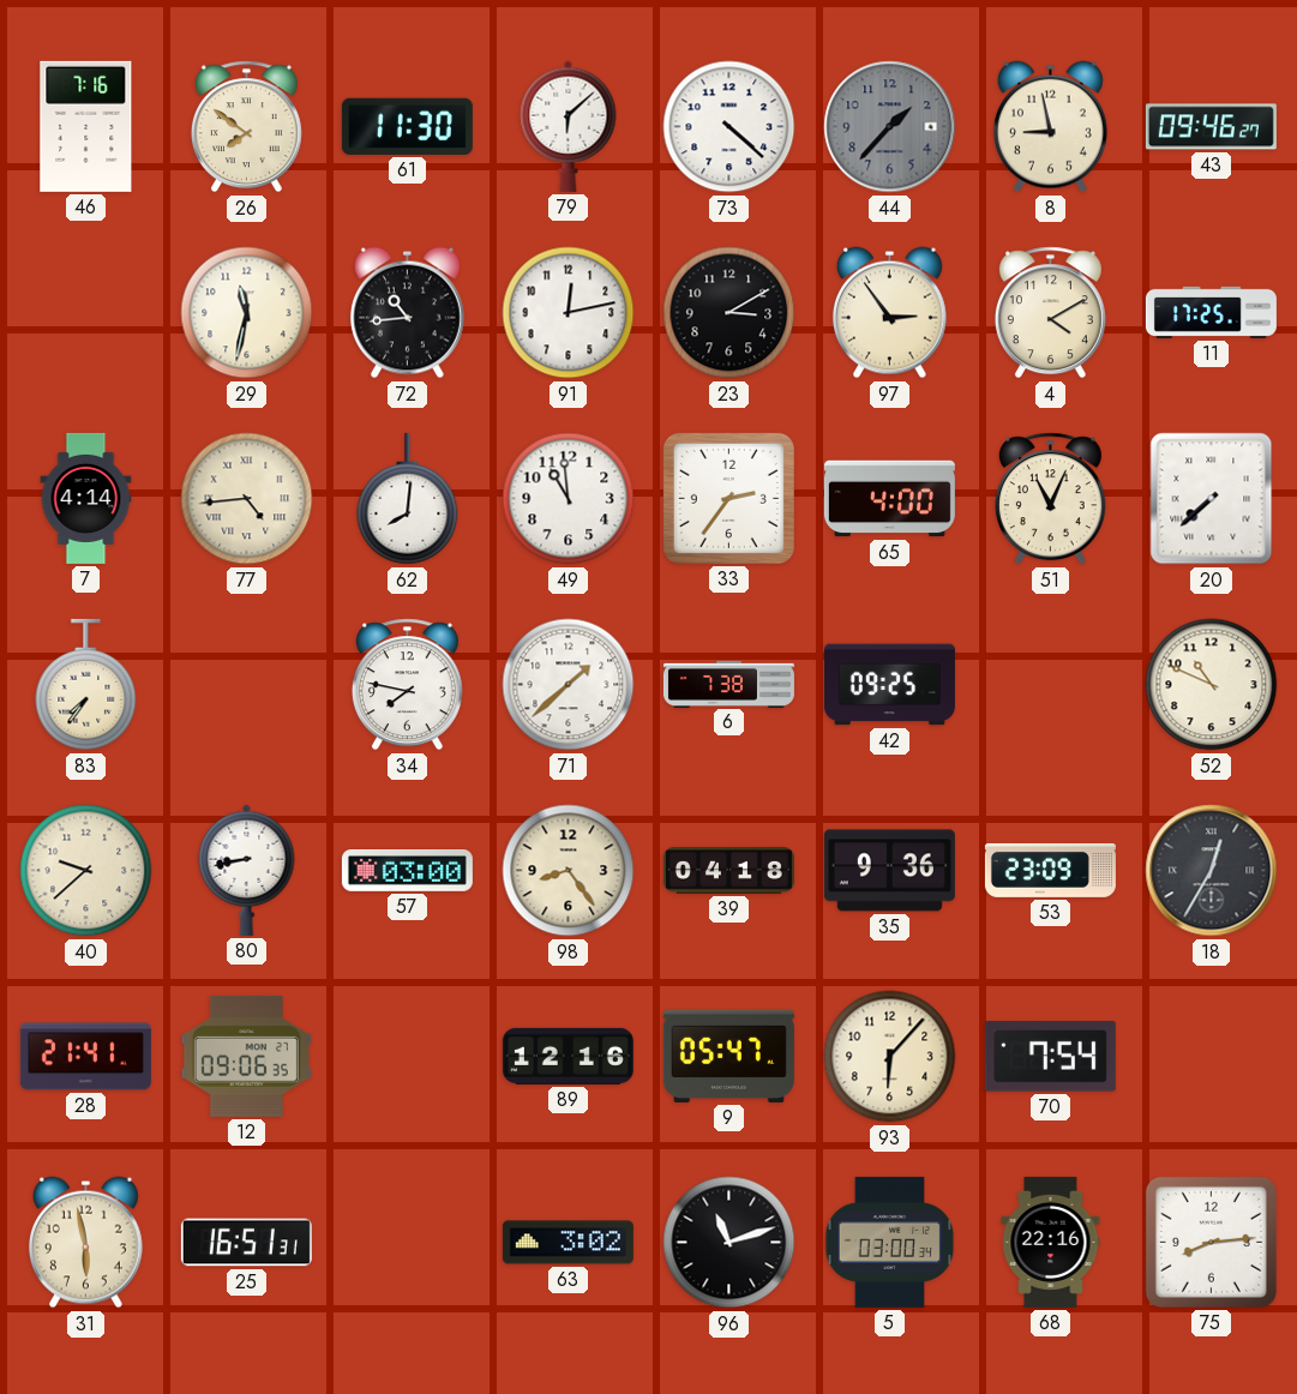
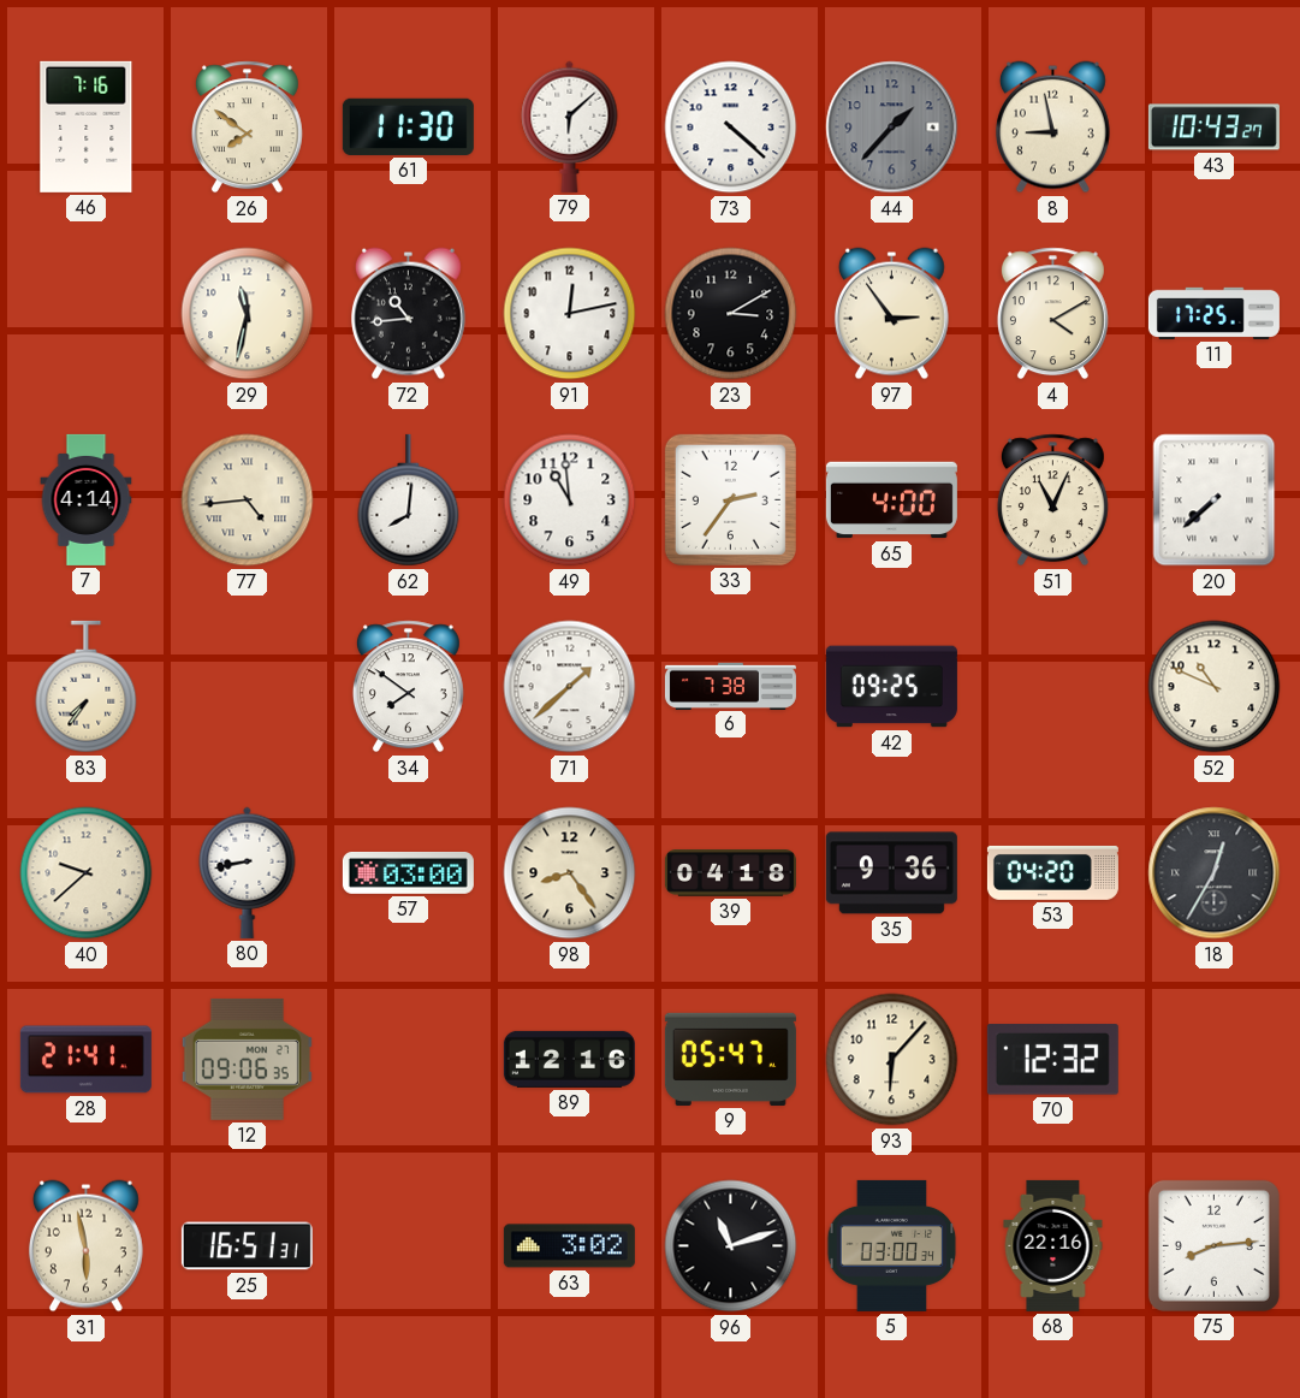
43: 09:46 -> 10:43 (1213, 128)
34: 7:47 -> 7:51 (408, 687)
53: 23:09 -> 04:20 (1052, 872)
70: 7:54 -> 12:32 (1052, 1060)
